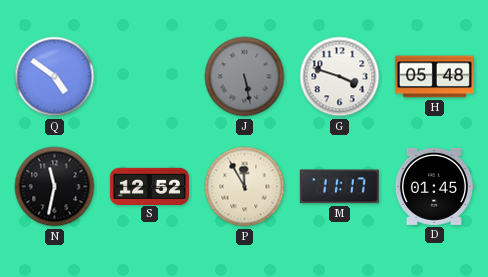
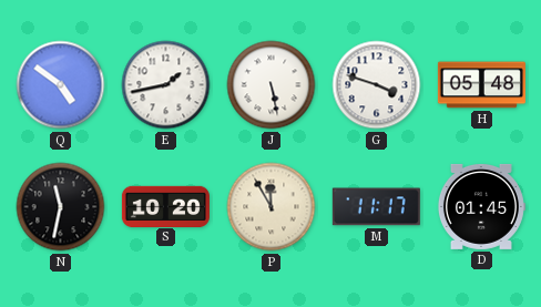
E: none -> 1:43 (166, 85)
J dial: grey -> white (272, 85)
S: 12:52 -> 10:20 (165, 206)
